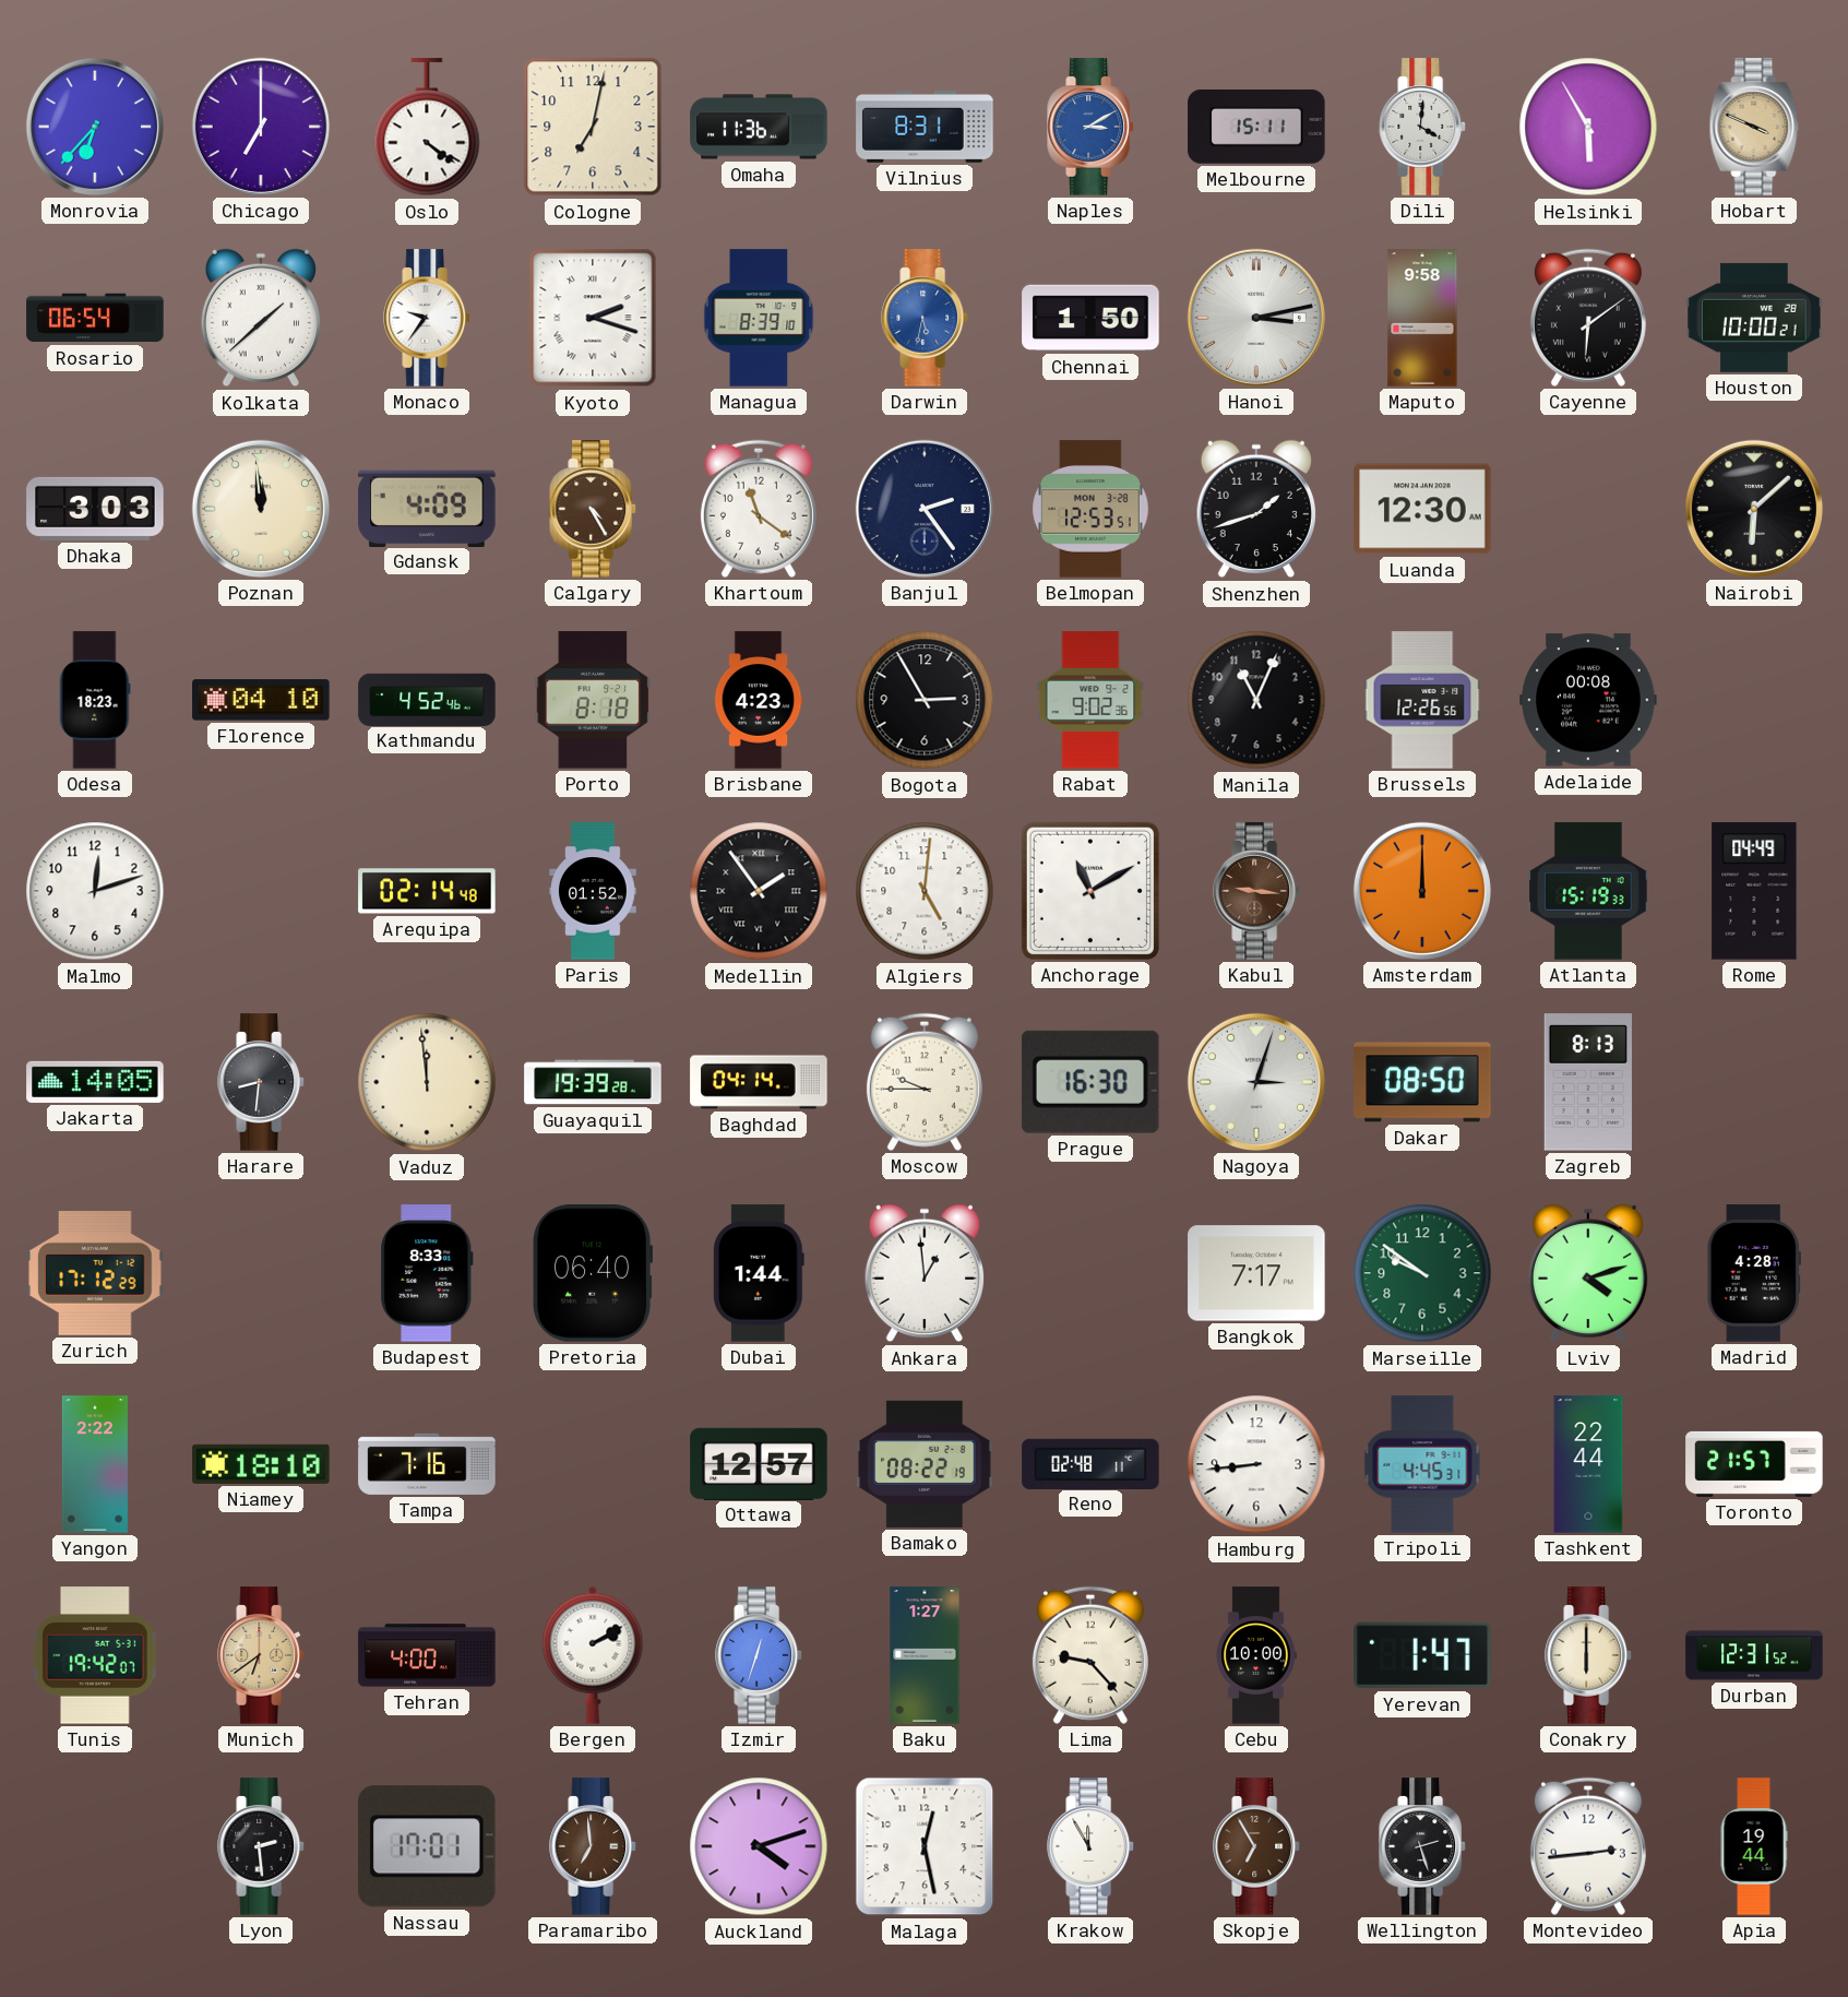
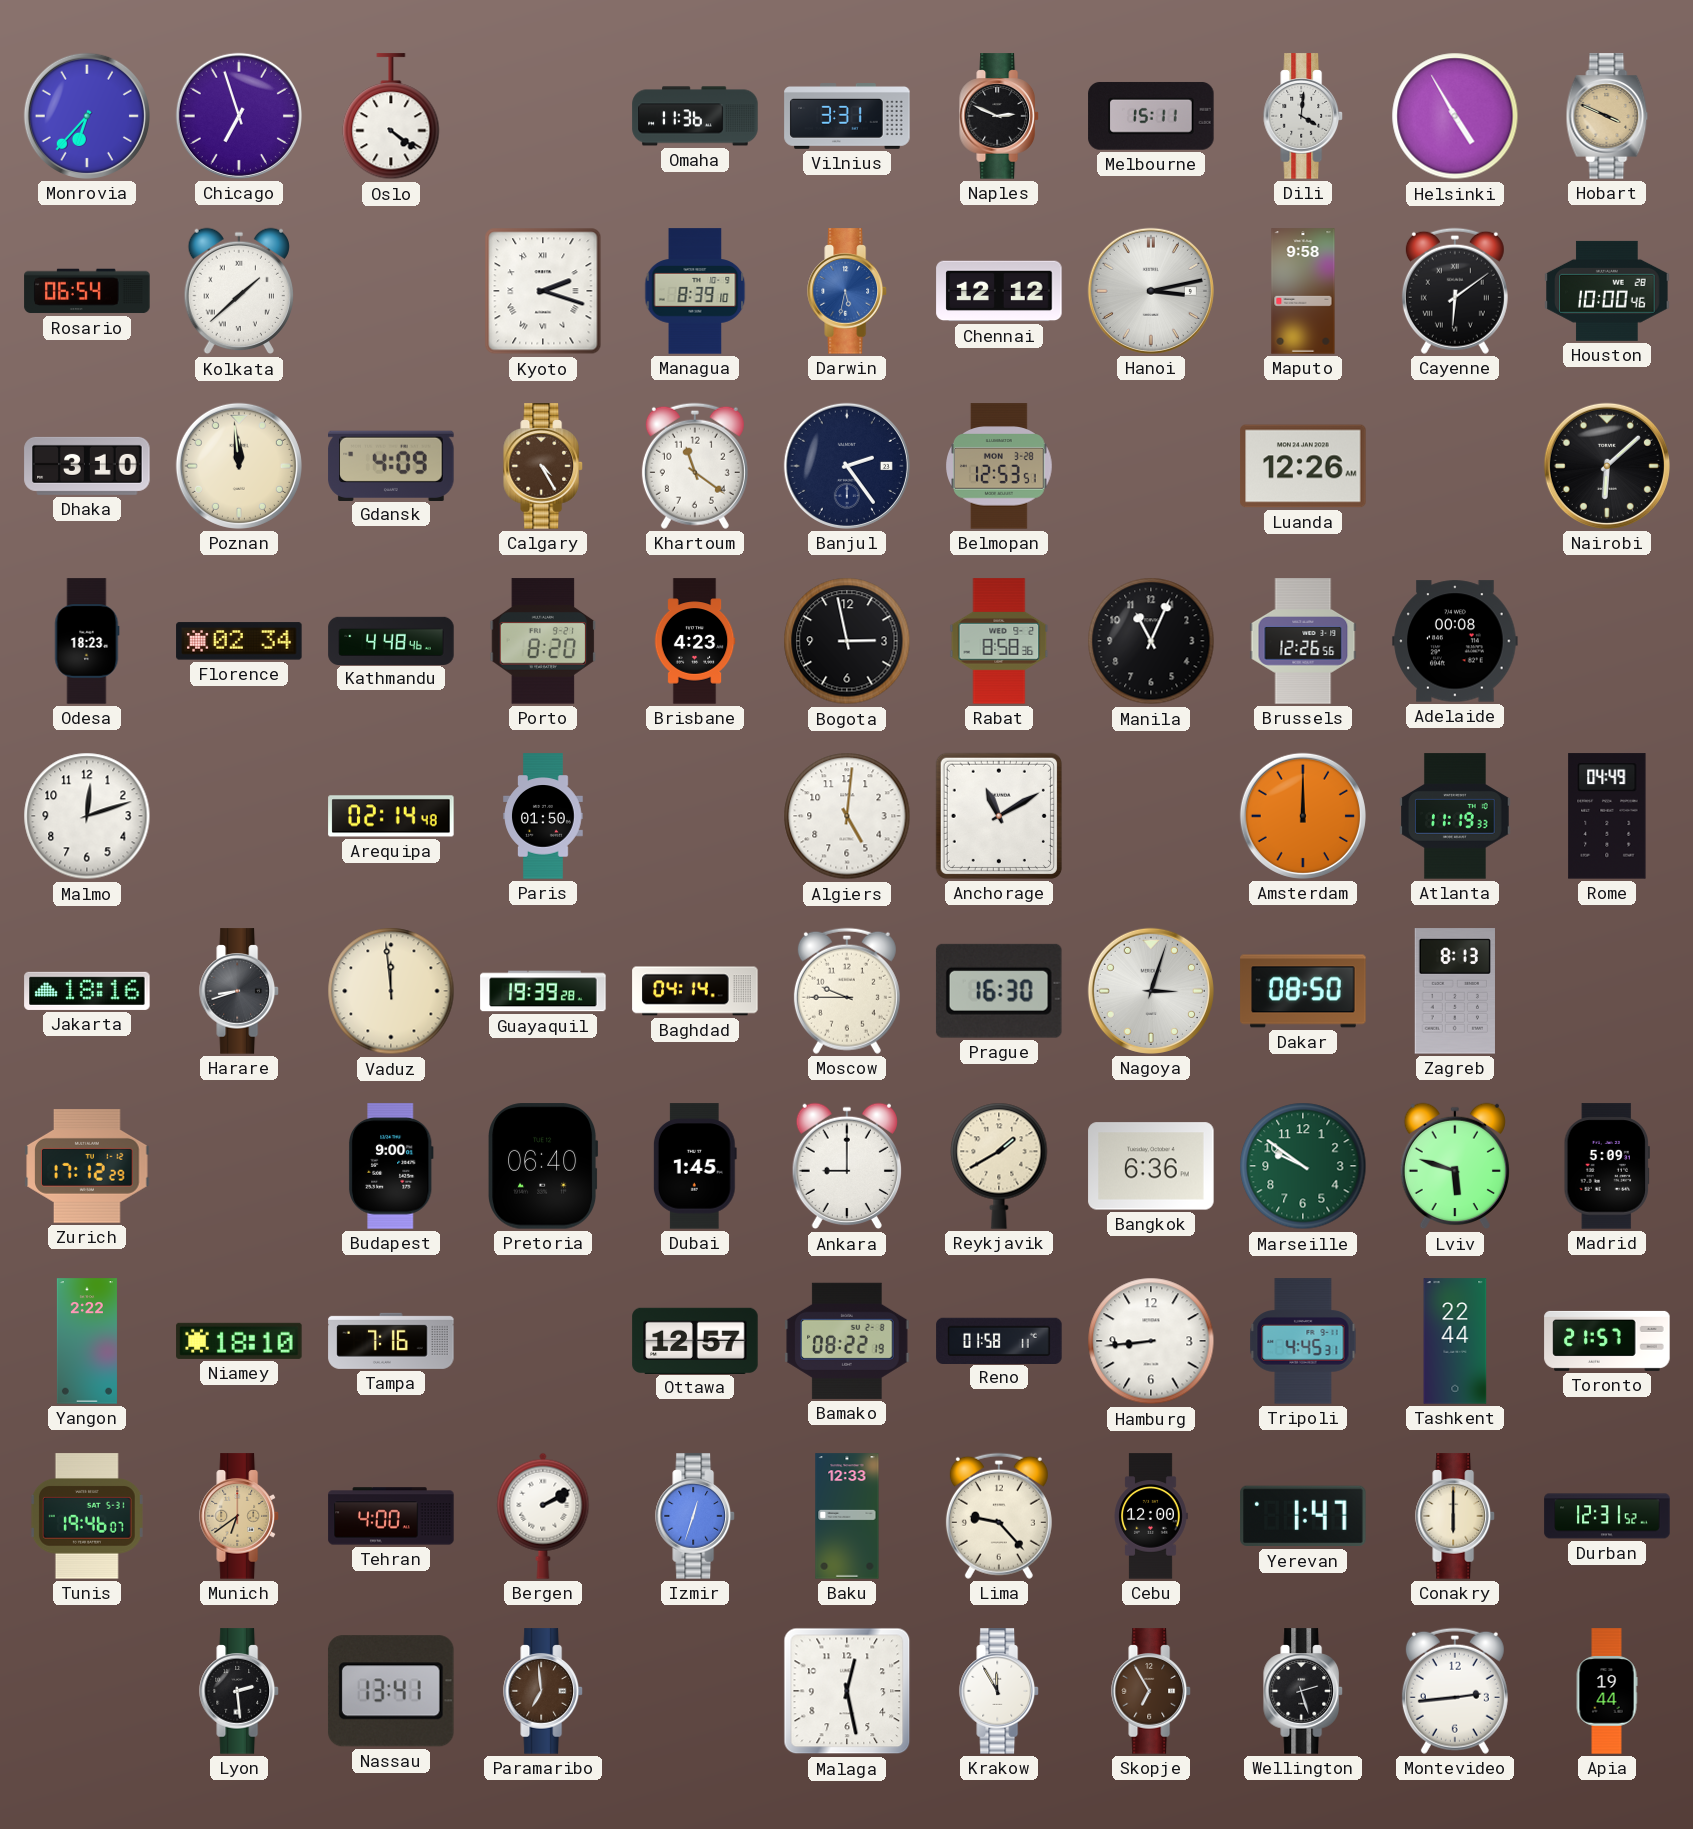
Chicago: 7:00 -> 6:57 (239, 116)
Cologne: 7:02 -> none (593, 127)
Vilnius: 8:31 -> 3:31 (847, 117)
Naples: 3:10 -> 2:49 (999, 116)
Naples dial: blue -> black (999, 116)
Helsinki: 5:55 -> 4:55 (1455, 116)
Monaco: 9:36 -> none (427, 318)
Chennai: 1:50 -> 12:12 (999, 291)
Houston: 10:00:21 -> 10:00:46 (1607, 291)
Dhaka: 3:03 -> 3:10 (87, 466)
Shenzhen: 1:42 -> none (1256, 509)
Luanda: 12:30 -> 12:26 (1303, 466)
Florence: 04:10 -> 02:34 (239, 641)
Kathmandu: 4:52 -> 4:48 (391, 640)
Porto: 8:18 -> 8:20 (543, 641)
Bogota: 2:55 -> 2:58 (847, 641)
Rabat: 9:02 -> 8:58 (999, 641)
Paris: 01:52 -> 01:50 (543, 816)
Medellin: 1:54 -> none (759, 891)
Kabul: 9:16 -> none (1256, 891)
Atlanta: 15:19 -> 11:19 (1455, 816)
Jakarta: 14:05 -> 18:16 (87, 991)
Harare: 8:31 -> 8:42 (239, 991)
Budapest: 8:33 -> 9:00 (391, 1166)
Dubai: 1:44 -> 1:45 (695, 1166)
Ankara: 12:59 -> 9:00 (847, 1166)
Reykjavik: none -> 1:40 (999, 1166)
Bangkok: 7:17 -> 6:36 (1151, 1166)
Lviv: 4:12 -> 5:48 (1455, 1166)
Madrid: 4:28 -> 5:09 (1607, 1166)
Reno: 02:48 -> 01:58 (999, 1340)
Tunis: 19:42 -> 19:46 (87, 1516)
Baku: 1:27 -> 12:33 (847, 1516)
Cebu: 10:00 -> 12:00 (1151, 1516)
Nassau: 17:01 -> 13:41 (391, 1691)
Auckland: 4:12 -> none (759, 1846)
